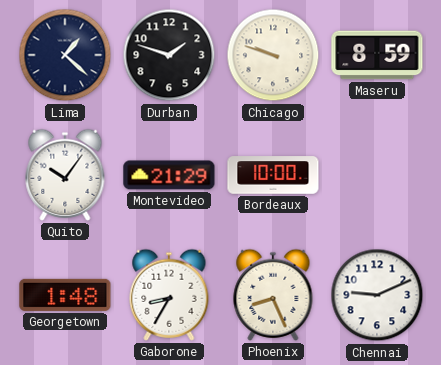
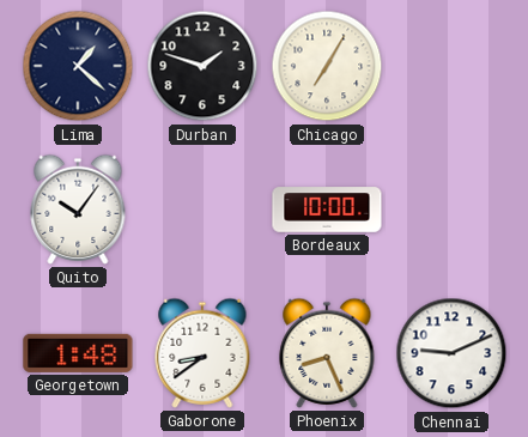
Chicago: 9:48 -> 7:05 (327, 66)
Maseru: 8:59 -> none (377, 55)
Montevideo: 21:29 -> none (169, 175)
Gaborone: 8:35 -> 8:39 (202, 353)
